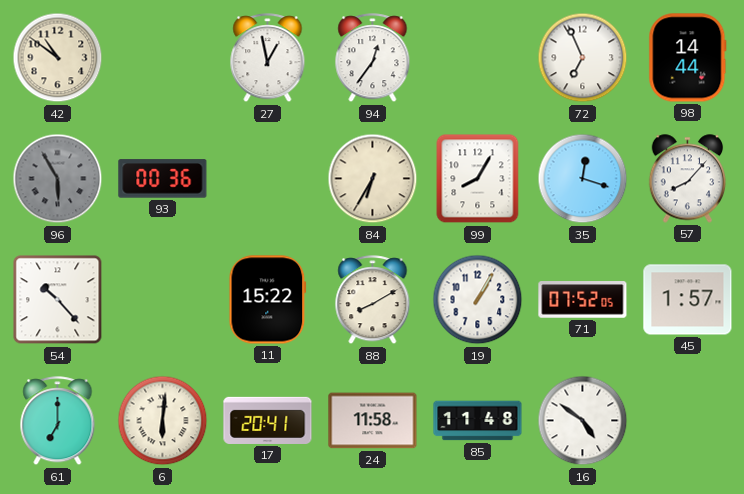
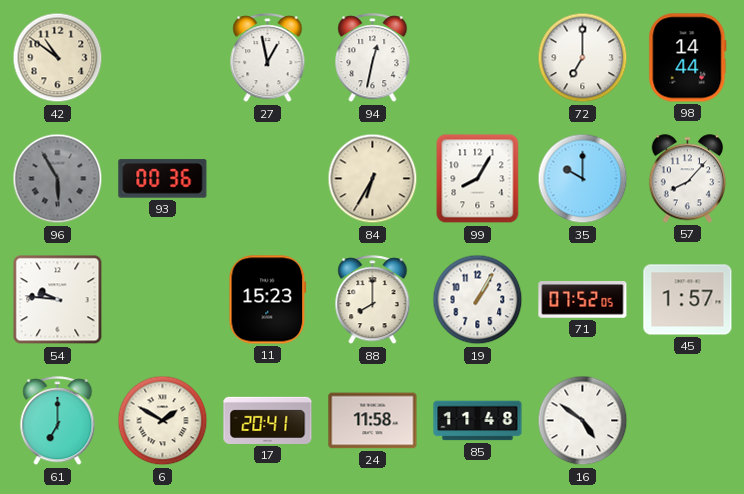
94: 12:36 -> 12:32 (373, 58)
72: 6:56 -> 7:00 (583, 58)
35: 12:18 -> 10:00 (583, 179)
54: 10:23 -> 9:46 (58, 300)
11: 15:22 -> 15:23 (268, 300)
88: 8:10 -> 8:00 (373, 300)
6: 6:01 -> 1:50 (163, 421)
